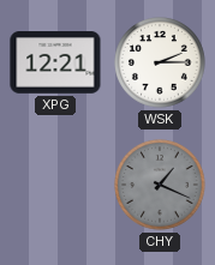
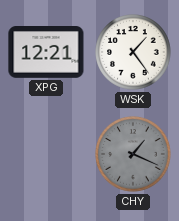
WSK: 2:15 -> 1:24 (133, 52)
